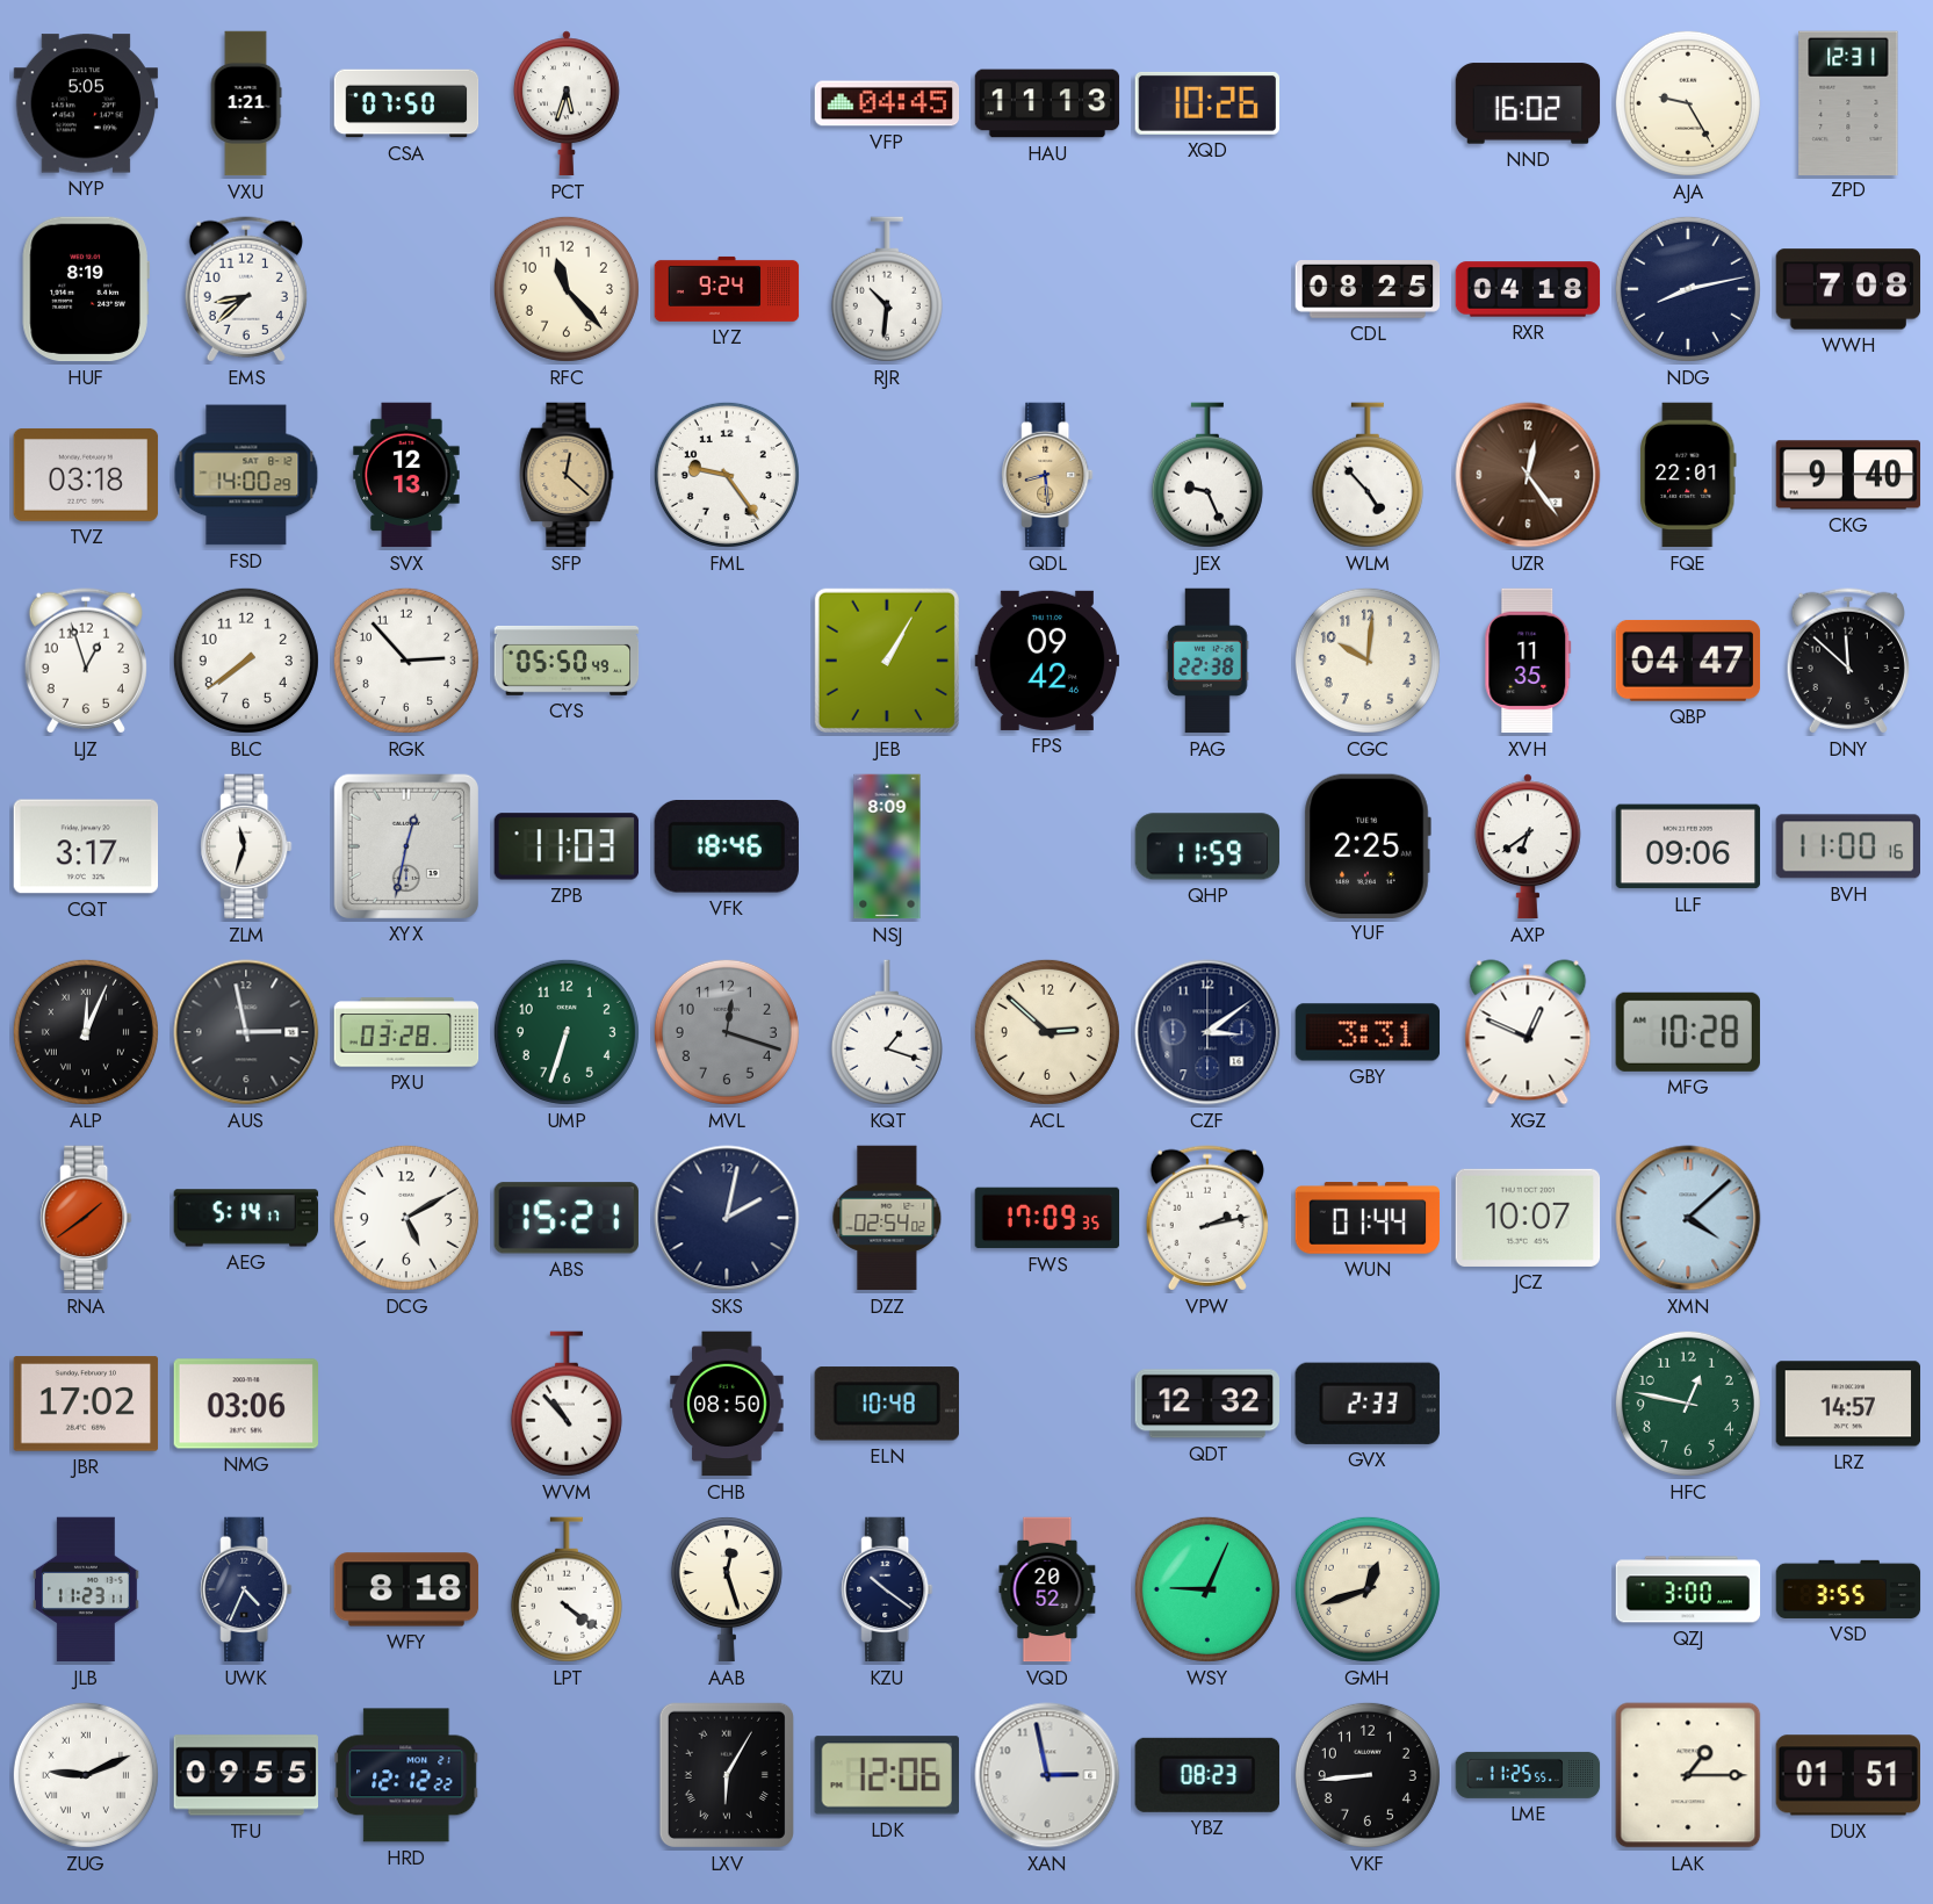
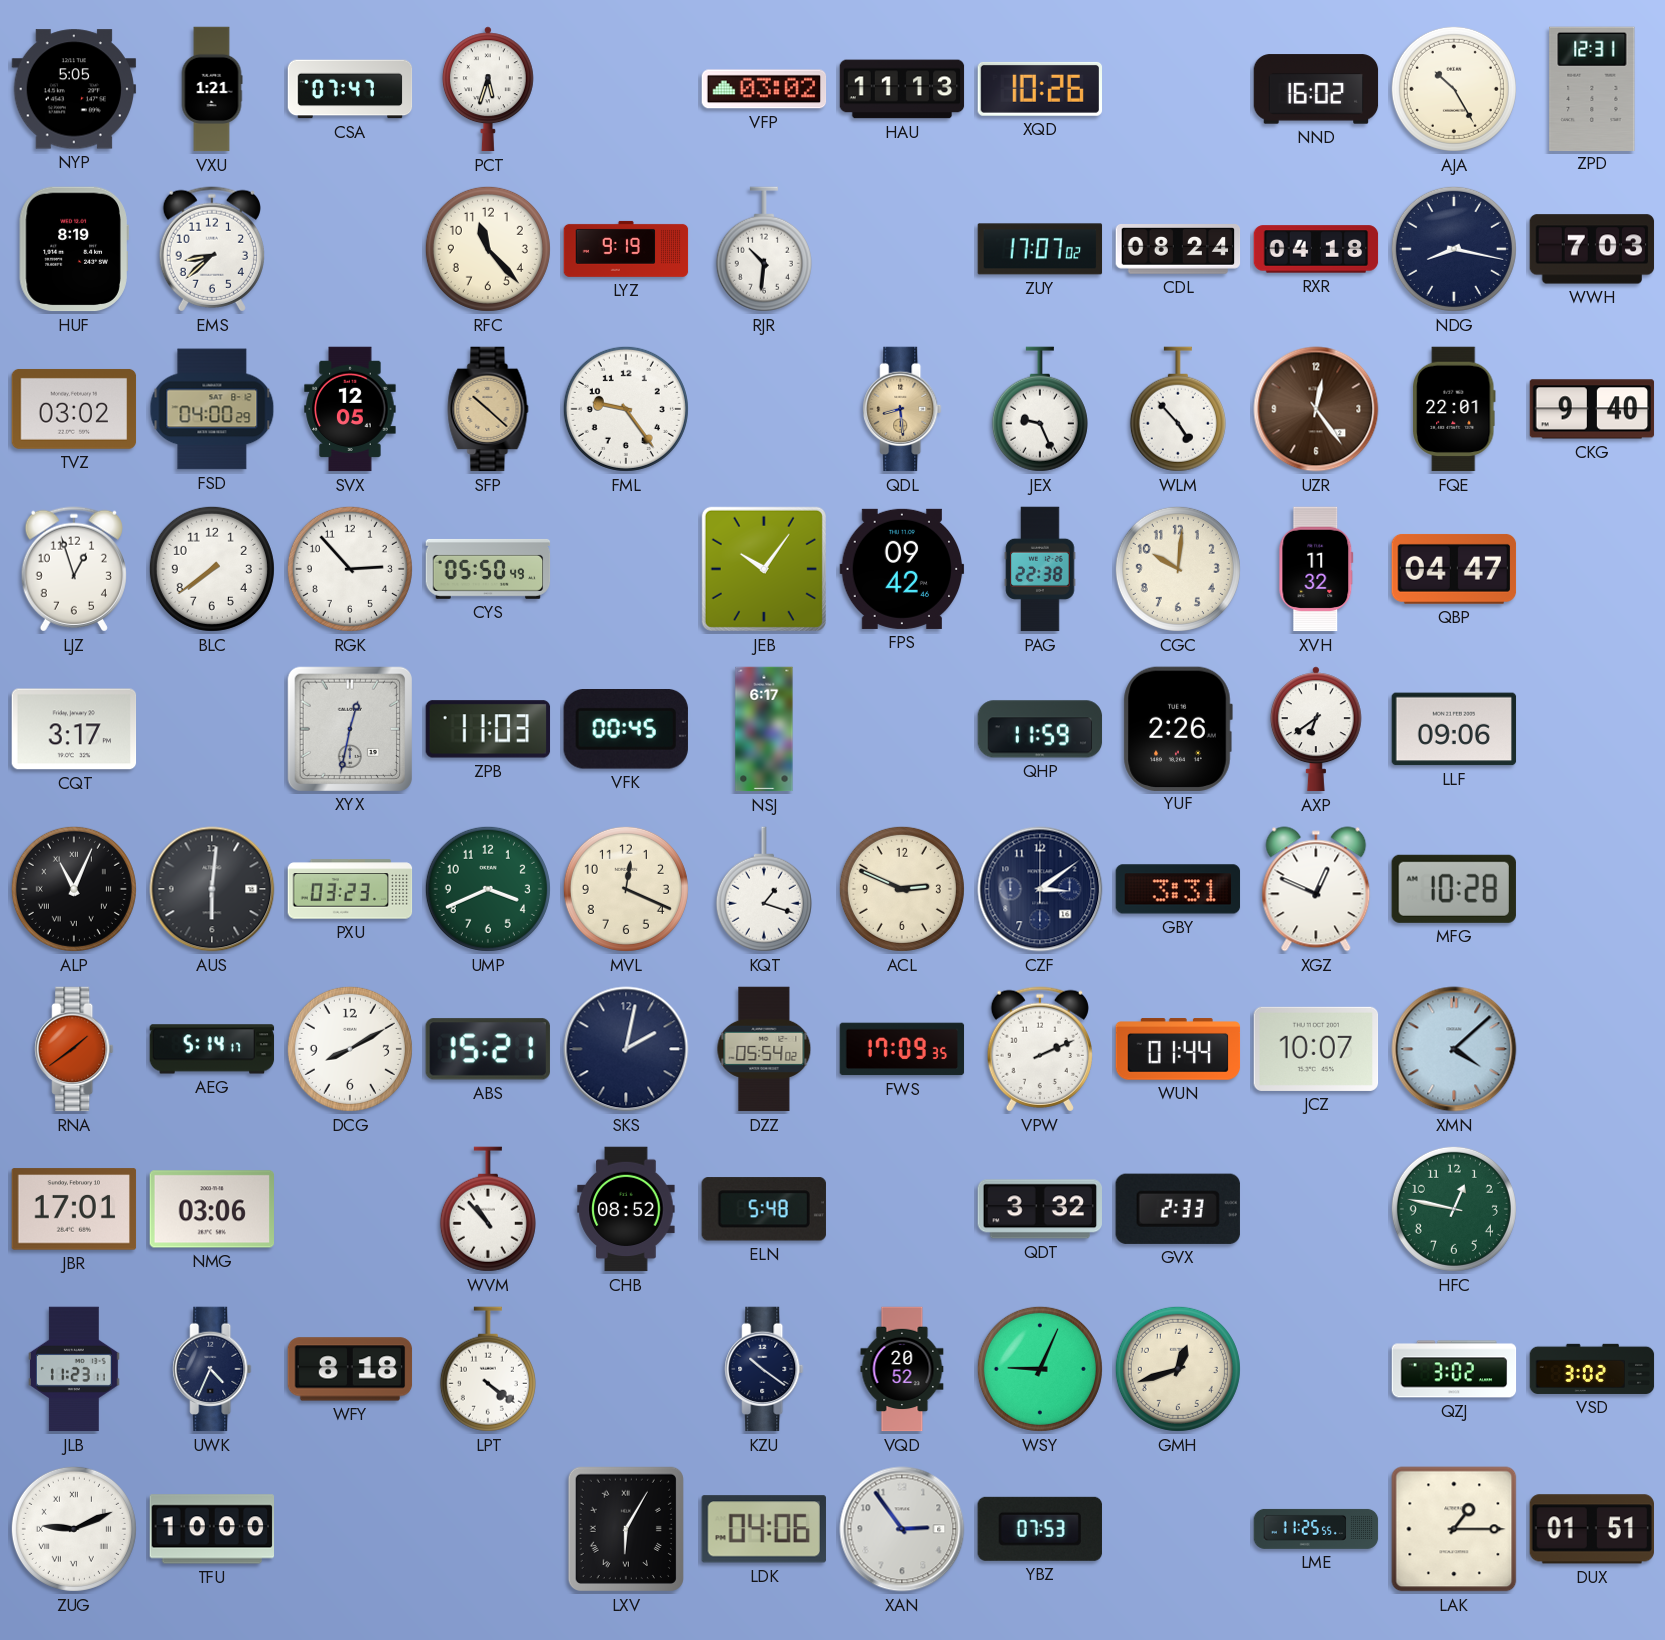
CSA: 07:50 -> 07:47 (350, 89)
VFP: 04:45 -> 03:02 (764, 89)
AJA: 9:25 -> 10:25 (1454, 89)
LYZ: 9:24 -> 9:19 (626, 249)
ZUY: none -> 17:07 (1040, 249)
CDL: 08:25 -> 08:24 (1178, 250)
NDG: 8:13 -> 8:17 (1454, 249)
WWH: 7:08 -> 7:03 (1592, 249)
TVZ: 03:18 -> 03:02 (74, 409)
FSD: 14:00 -> 04:00 (212, 409)
SVX: 12:13 -> 12:05 (350, 409)
SFP: 12:22 -> 10:22 (488, 409)
JEB: 1:05 -> 10:06 (764, 569)
XVH: 11:35 -> 11:32 (1316, 569)
DNY: 11:52 -> none (1848, 661)
ZLM: 11:33 -> none (246, 846)
VFK: 18:46 -> 00:45 (626, 730)
NSJ: 8:09 -> 6:17 (764, 729)
YUF: 2:25 -> 2:26 (1178, 728)
BVH: 11:00 -> none (1847, 846)
ALP: 12:04 -> 11:04 (74, 889)
AUS: 2:58 -> 6:01 (212, 889)
PXU: 03:28 -> 03:23 (350, 889)
UMP: 6:33 -> 3:41 (488, 889)
MVL: 12:18 -> 12:19 (626, 889)
MVL dial: grey -> cream (626, 889)
ACL: 2:52 -> 2:49 (902, 889)
DCG: 5:10 -> 8:10 (350, 1049)
DZZ: 02:54 -> 05:54 (764, 1049)
VPW: 2:13 -> 2:11 (1040, 1049)
JBR: 17:02 -> 17:01 (74, 1209)
CHB: 08:50 -> 08:52 (626, 1209)
ELN: 10:48 -> 5:48 (764, 1209)
QDT: 12:32 -> 3:32 (1039, 1209)
LRZ: 14:57 -> none (1848, 1404)
AAB: 12:27 -> none (727, 1589)
QZJ: 3:00 -> 3:02 (1454, 1369)
VSD: 3:55 -> 3:02 (1592, 1369)
TFU: 09:55 -> 10:00 (212, 1529)
HRD: 12:12 -> none (406, 1775)
LDK: 12:06 -> 04:06 (764, 1529)
XAN: 2:58 -> 2:54 (902, 1529)
YBZ: 08:23 -> 07:53 (1040, 1529)
VKF: 8:44 -> none (1368, 1775)
